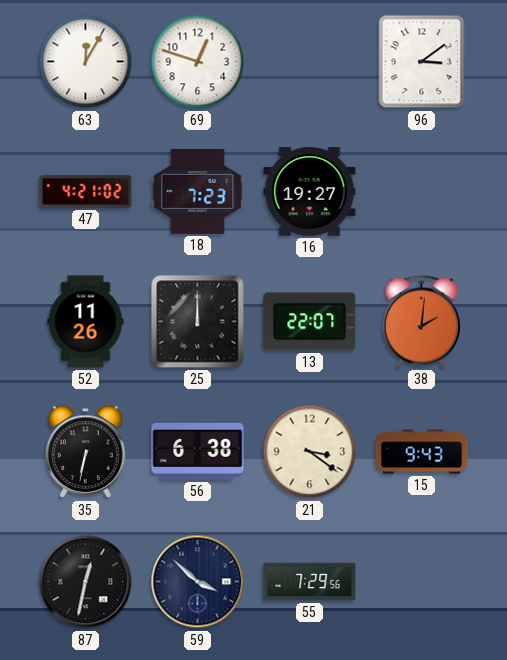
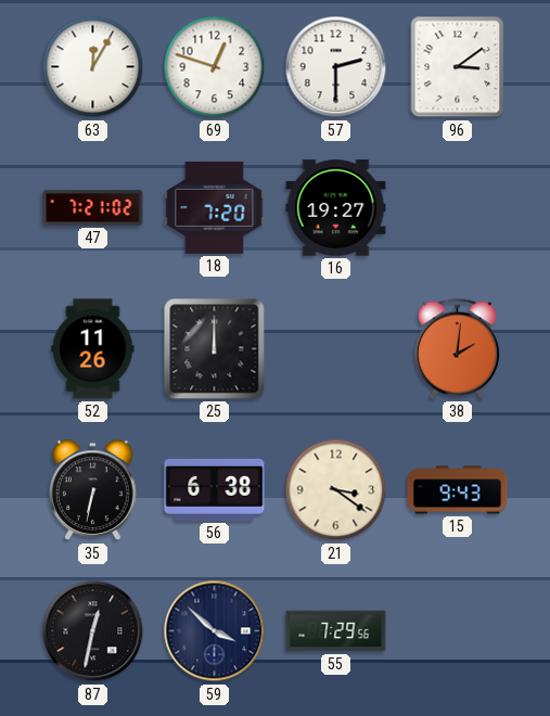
57: none -> 2:30 (336, 67)
47: 4:21 -> 7:21 (93, 208)
18: 7:23 -> 7:20 (215, 207)
13: 22:07 -> none (310, 322)
